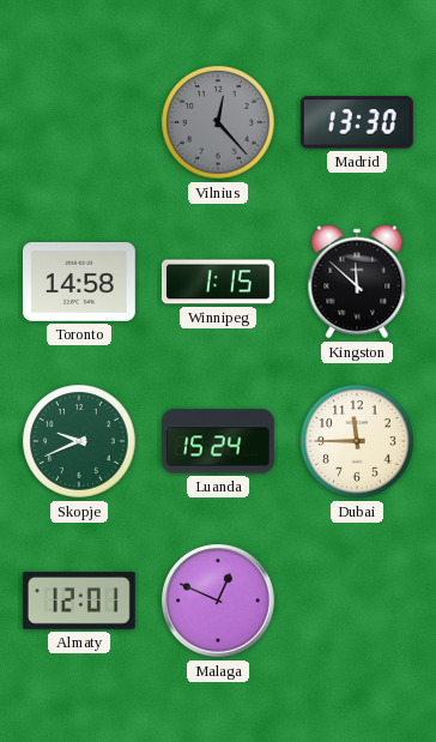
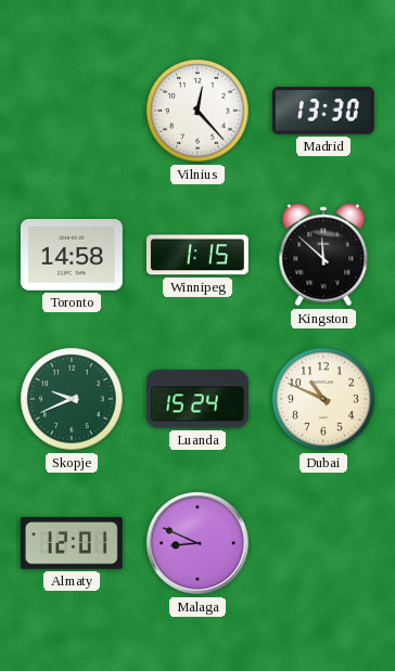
Vilnius dial: grey -> white (197, 111)
Dubai: 11:45 -> 10:49 (323, 399)
Malaga: 12:49 -> 8:49 (199, 544)
